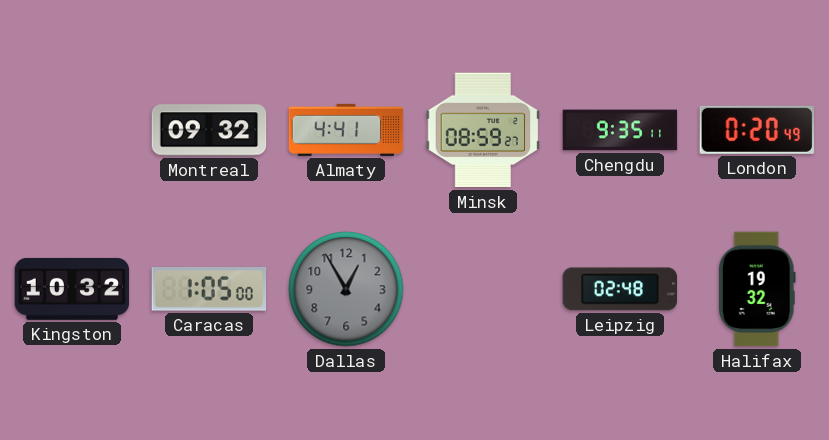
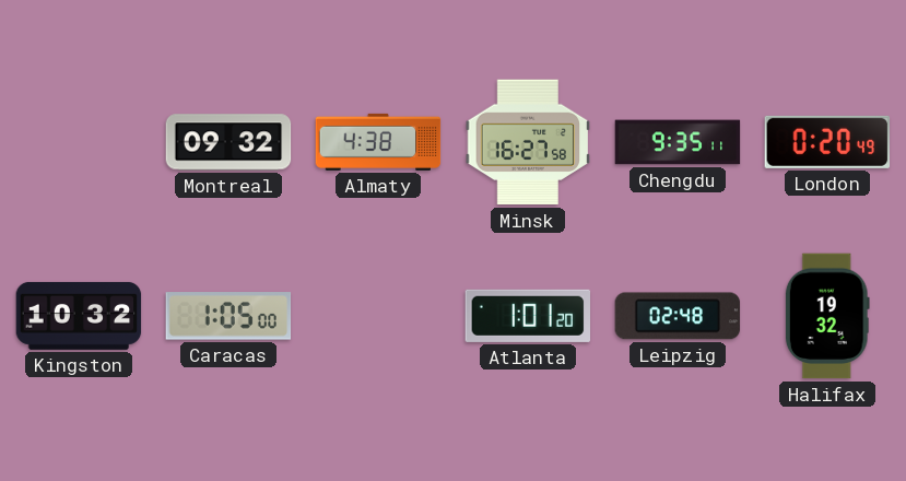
Almaty: 4:41 -> 4:38 (378, 142)
Minsk: 08:59 -> 16:27 (528, 142)
Dallas: 12:55 -> none (346, 289)
Atlanta: none -> 1:01 (528, 316)
